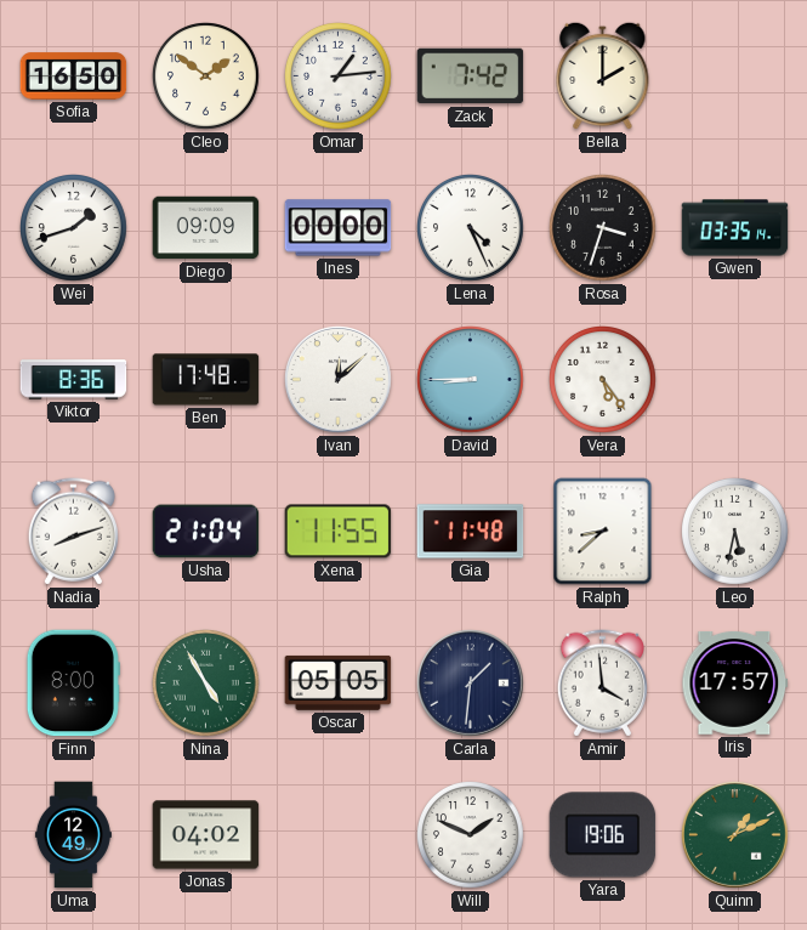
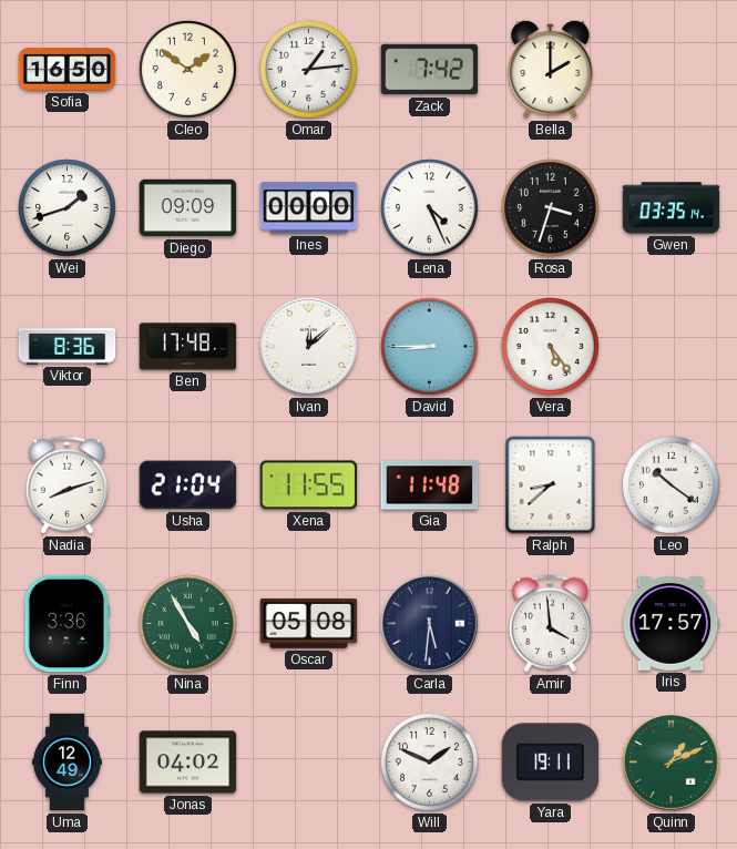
Leo: 5:32 -> 10:21 (672, 485)
Finn: 8:00 -> 3:36 (66, 624)
Oscar: 05:05 -> 05:08 (309, 623)
Carla: 1:31 -> 5:31 (430, 624)
Yara: 19:06 -> 19:11 (551, 763)
